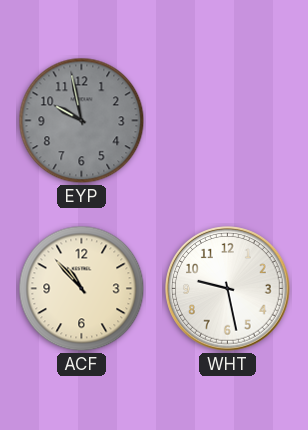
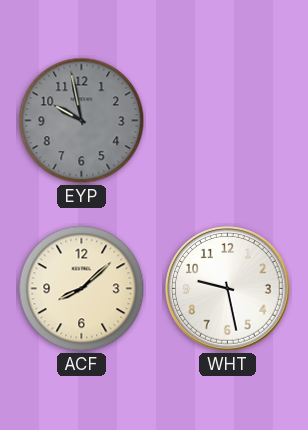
ACF: 10:53 -> 8:08 (82, 289)
